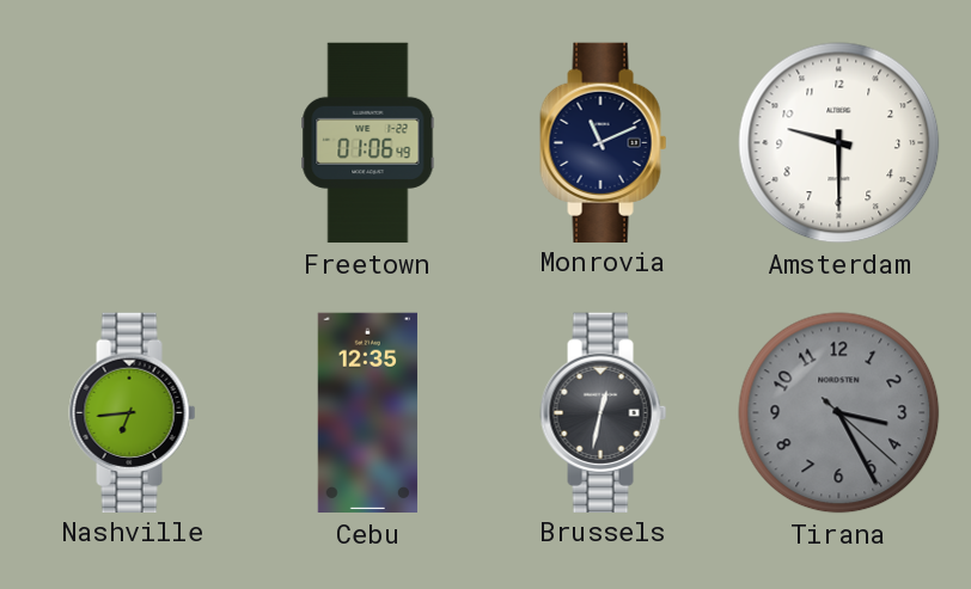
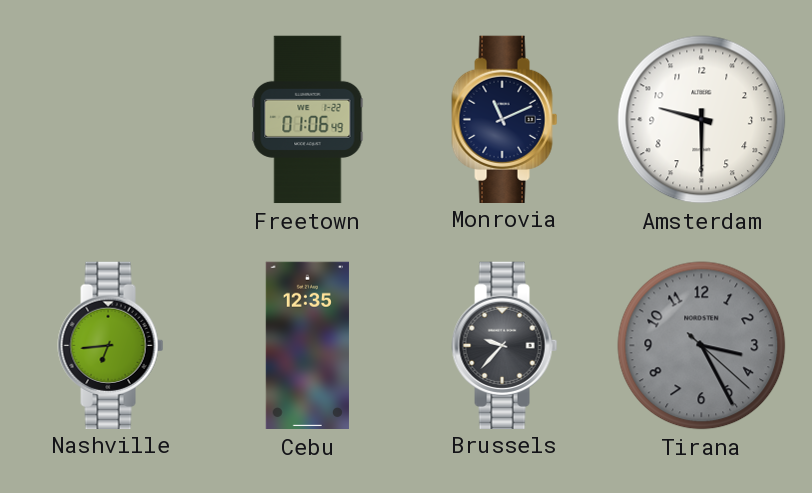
Brussels: 12:32 -> 9:37 (505, 345)
